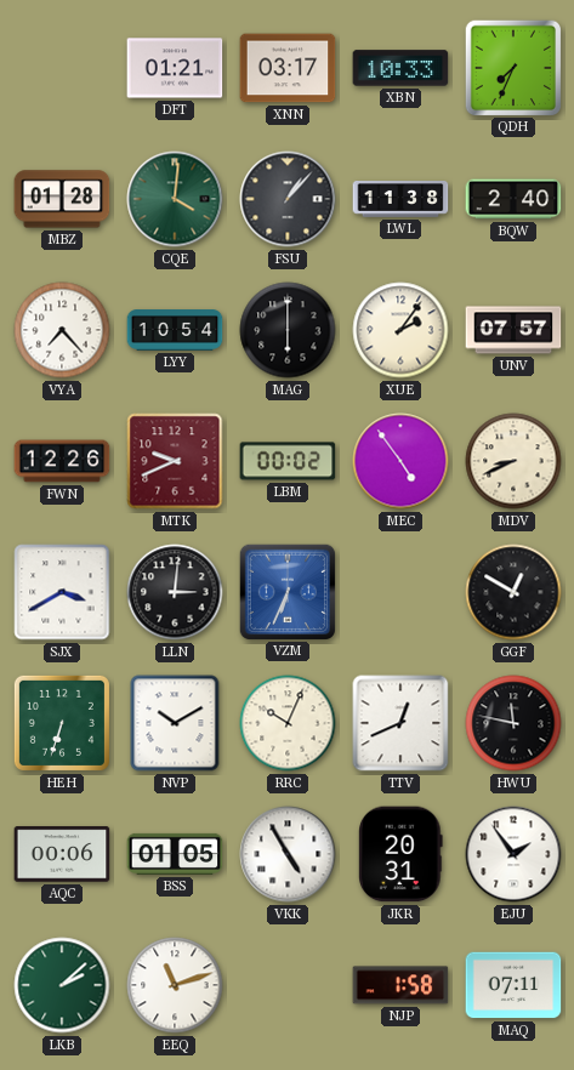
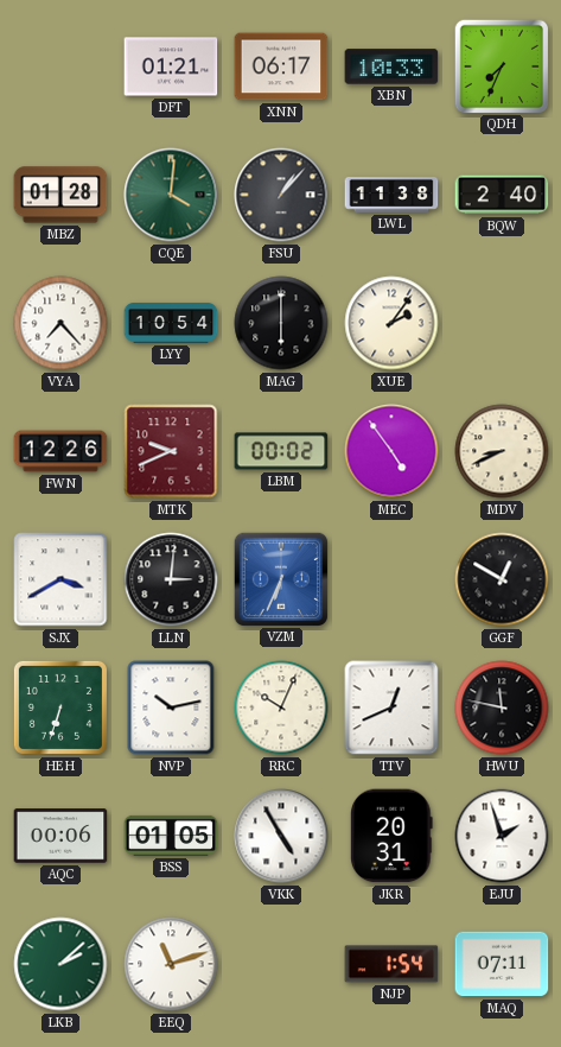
XNN: 03:17 -> 06:17 (281, 66)
UNV: 07:57 -> none (513, 330)
NVP: 10:10 -> 10:13 (171, 707)
EJU: 1:54 -> 1:57 (502, 836)
NJP: 1:58 -> 1:54 (391, 964)
